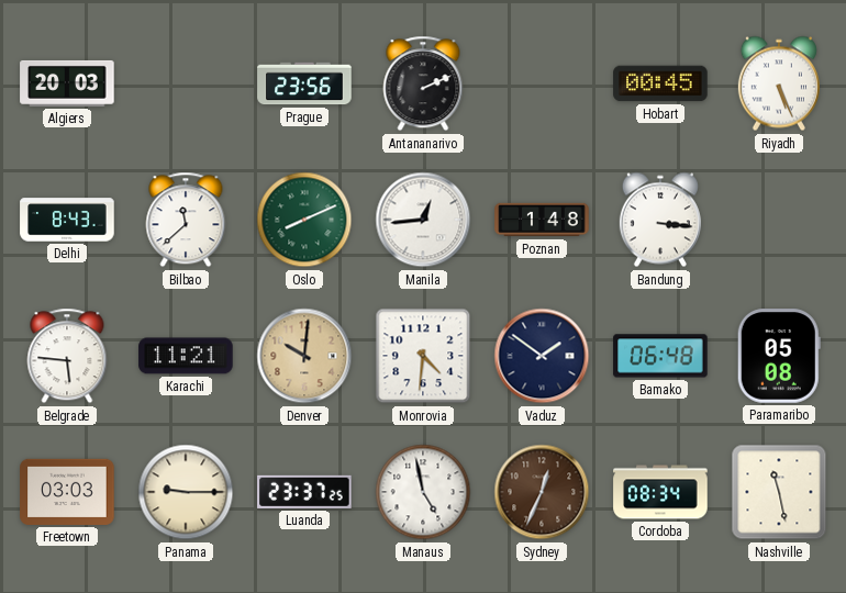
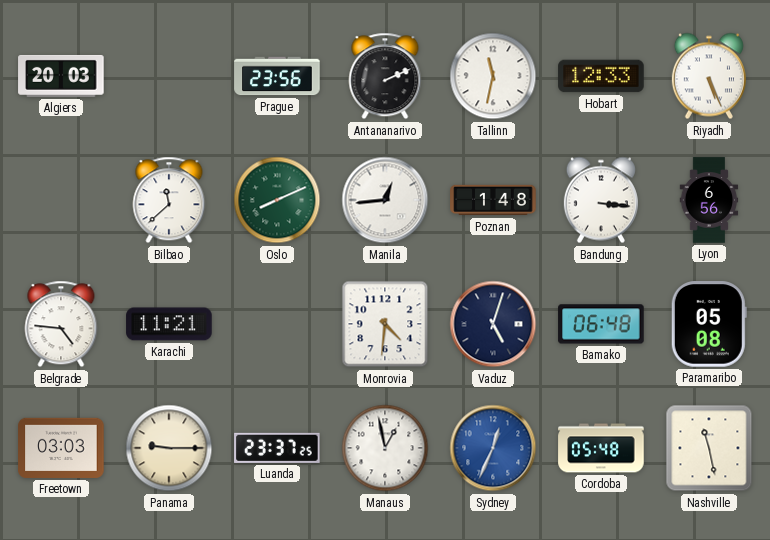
Tallinn: none -> 11:32 (493, 76)
Hobart: 00:45 -> 12:33 (601, 76)
Delhi: 8:43 -> none (67, 220)
Lyon: none -> 6:56 (709, 200)
Belgrade: 5:46 -> 4:46 (61, 324)
Denver: 10:01 -> none (304, 356)
Vaduz: 1:51 -> 5:03 (493, 324)
Manaus: 4:58 -> 12:58 (385, 448)
Sydney dial: brown -> blue (493, 448)
Cordoba: 08:34 -> 05:48 (601, 448)
